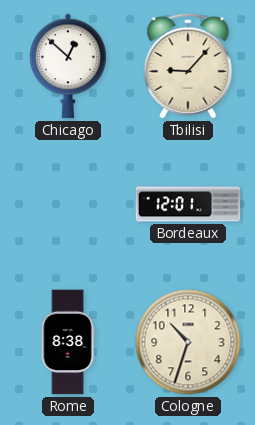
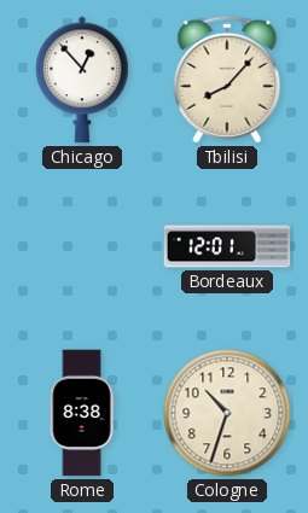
Chicago: 12:52 -> 12:53 (83, 80)
Tbilisi: 9:07 -> 8:07 (227, 80)
